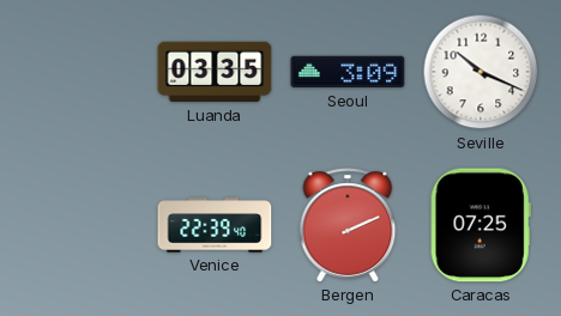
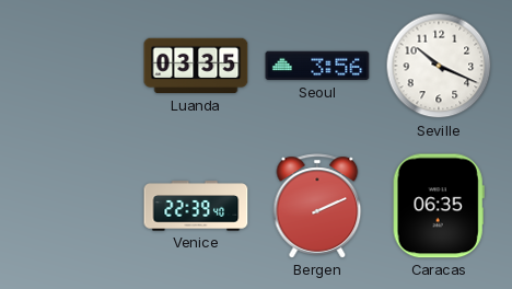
Seoul: 3:09 -> 3:56 (317, 66)
Caracas: 07:25 -> 06:35 (439, 206)
